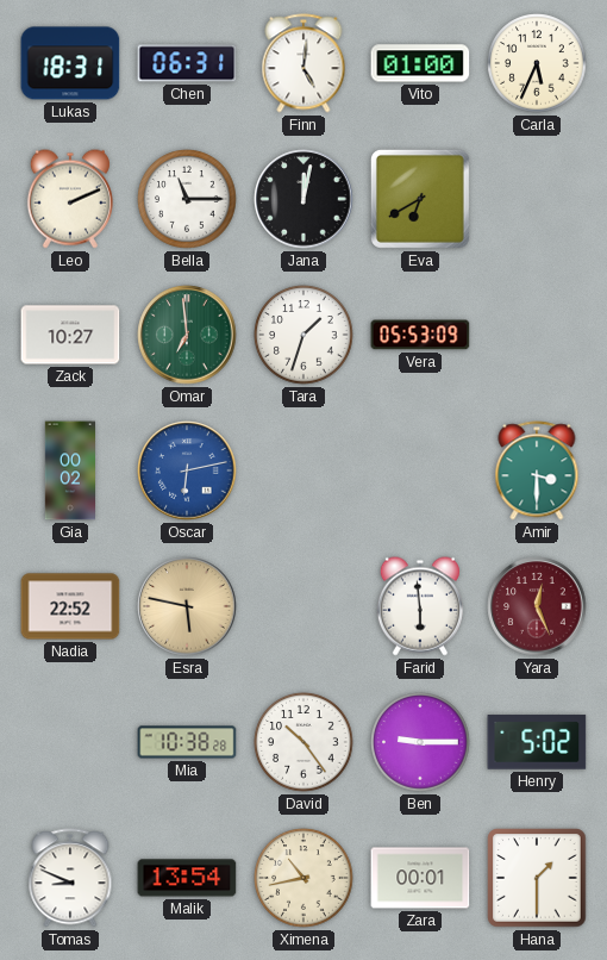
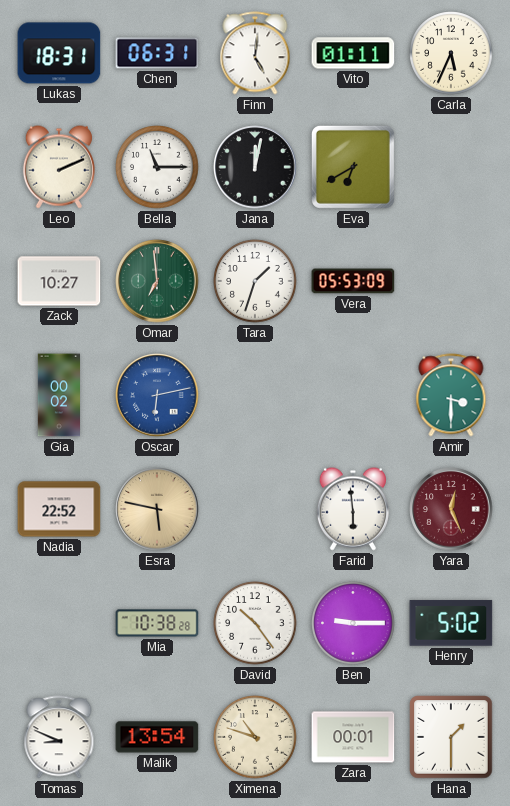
Vito: 01:00 -> 01:11 (353, 53)
Ximena: 10:43 -> 10:48 (255, 737)
